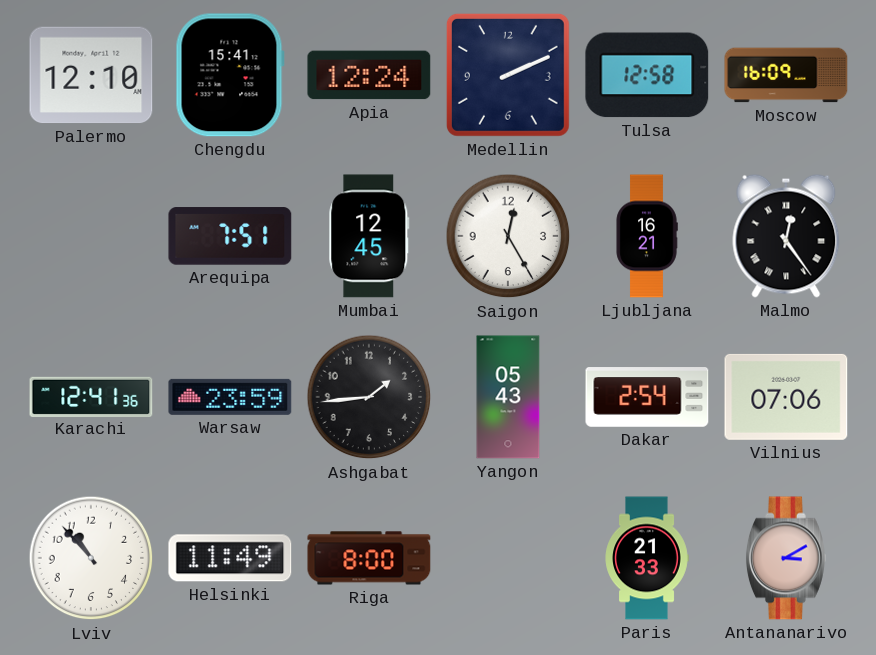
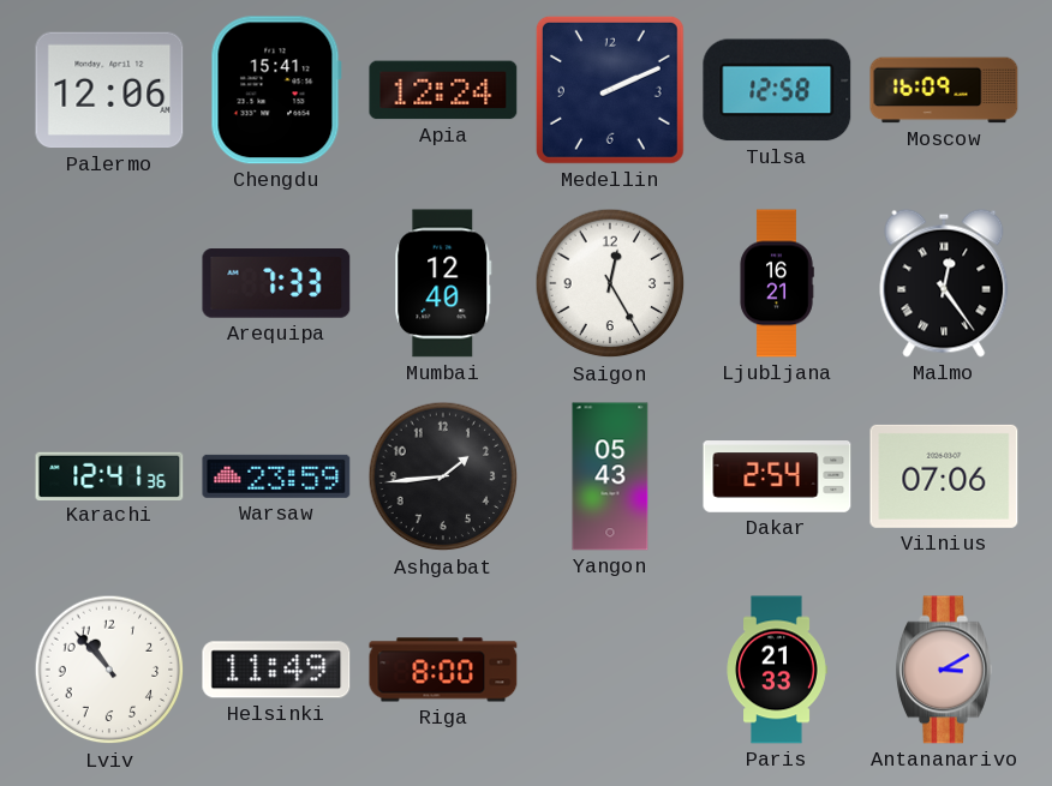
Palermo: 12:10 -> 12:06 (109, 90)
Arequipa: 7:51 -> 7:33 (276, 283)
Mumbai: 12:45 -> 12:40 (443, 283)
